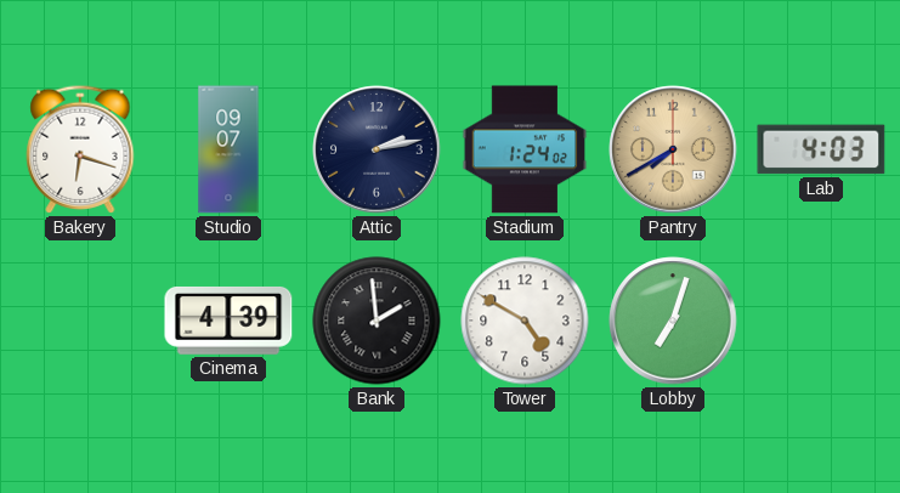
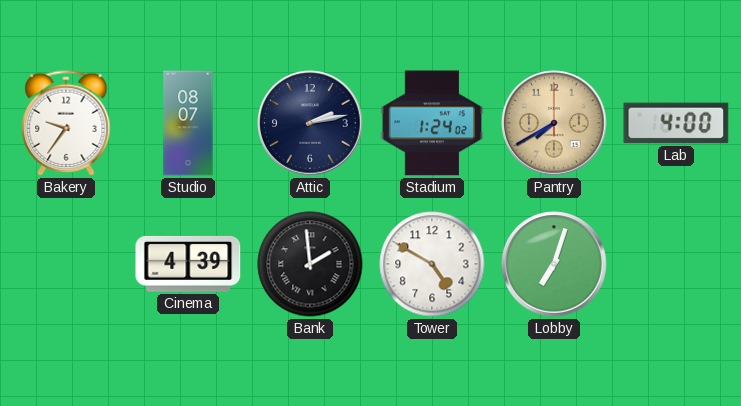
Bakery: 6:18 -> 9:36 (66, 123)
Studio: 09:07 -> 08:07 (188, 123)
Lab: 4:03 -> 4:00 (676, 123)
